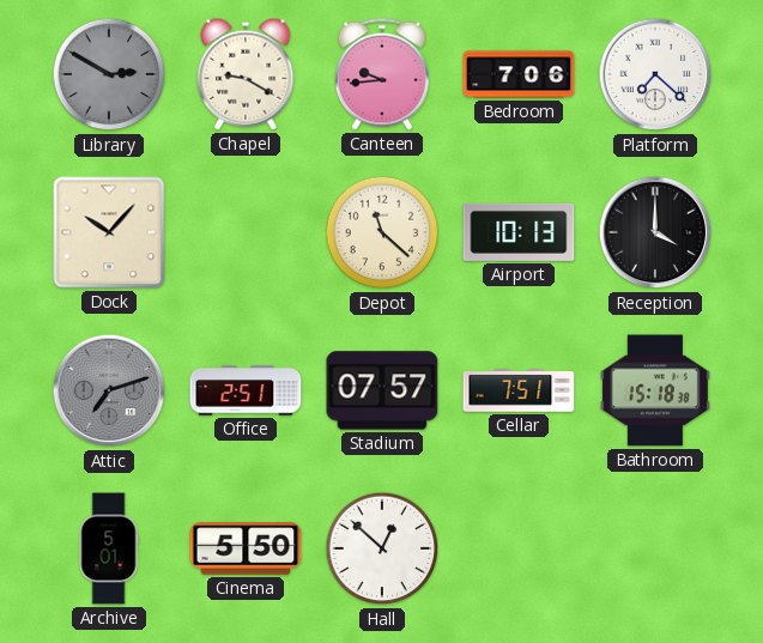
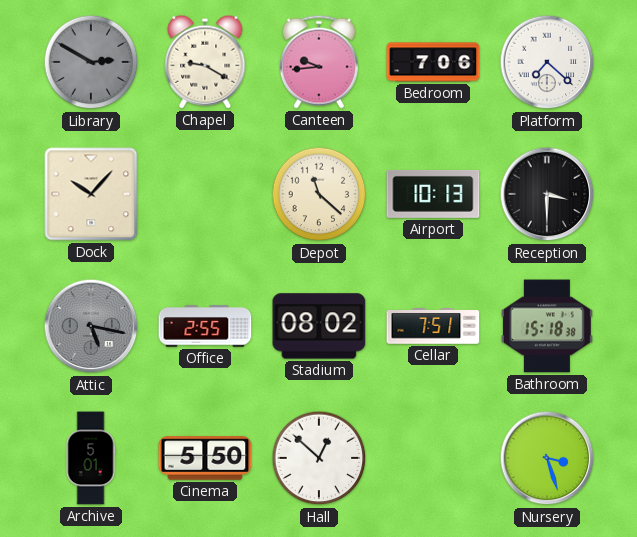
Reception: 4:00 -> 3:30 (547, 194)
Attic: 7:12 -> 5:17 (91, 326)
Office: 2:51 -> 2:55 (205, 326)
Stadium: 07:57 -> 08:02 (319, 326)
Nursery: none -> 3:27 (547, 458)
